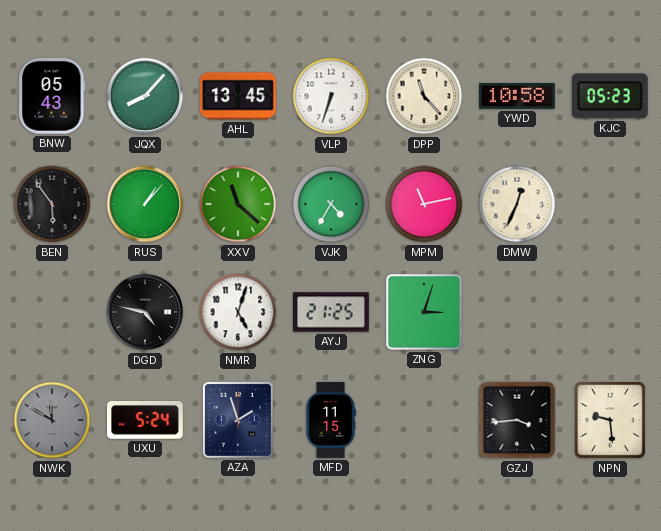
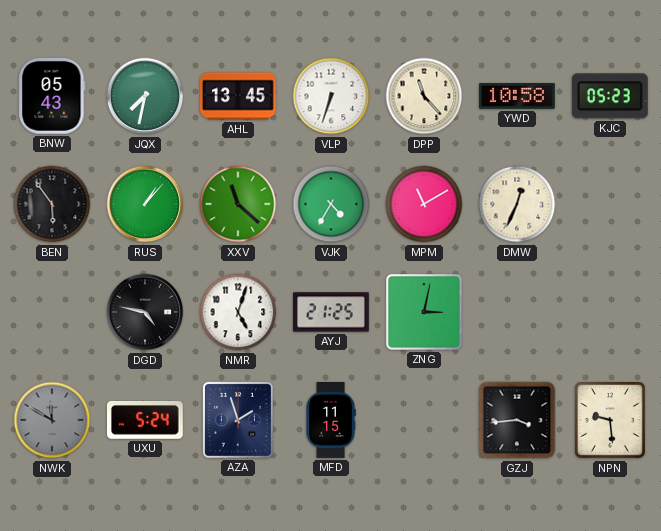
JQX: 8:07 -> 7:32 (145, 96)
MPM: 11:13 -> 11:10 (424, 204)
ZNG: 3:03 -> 3:02 (424, 312)
